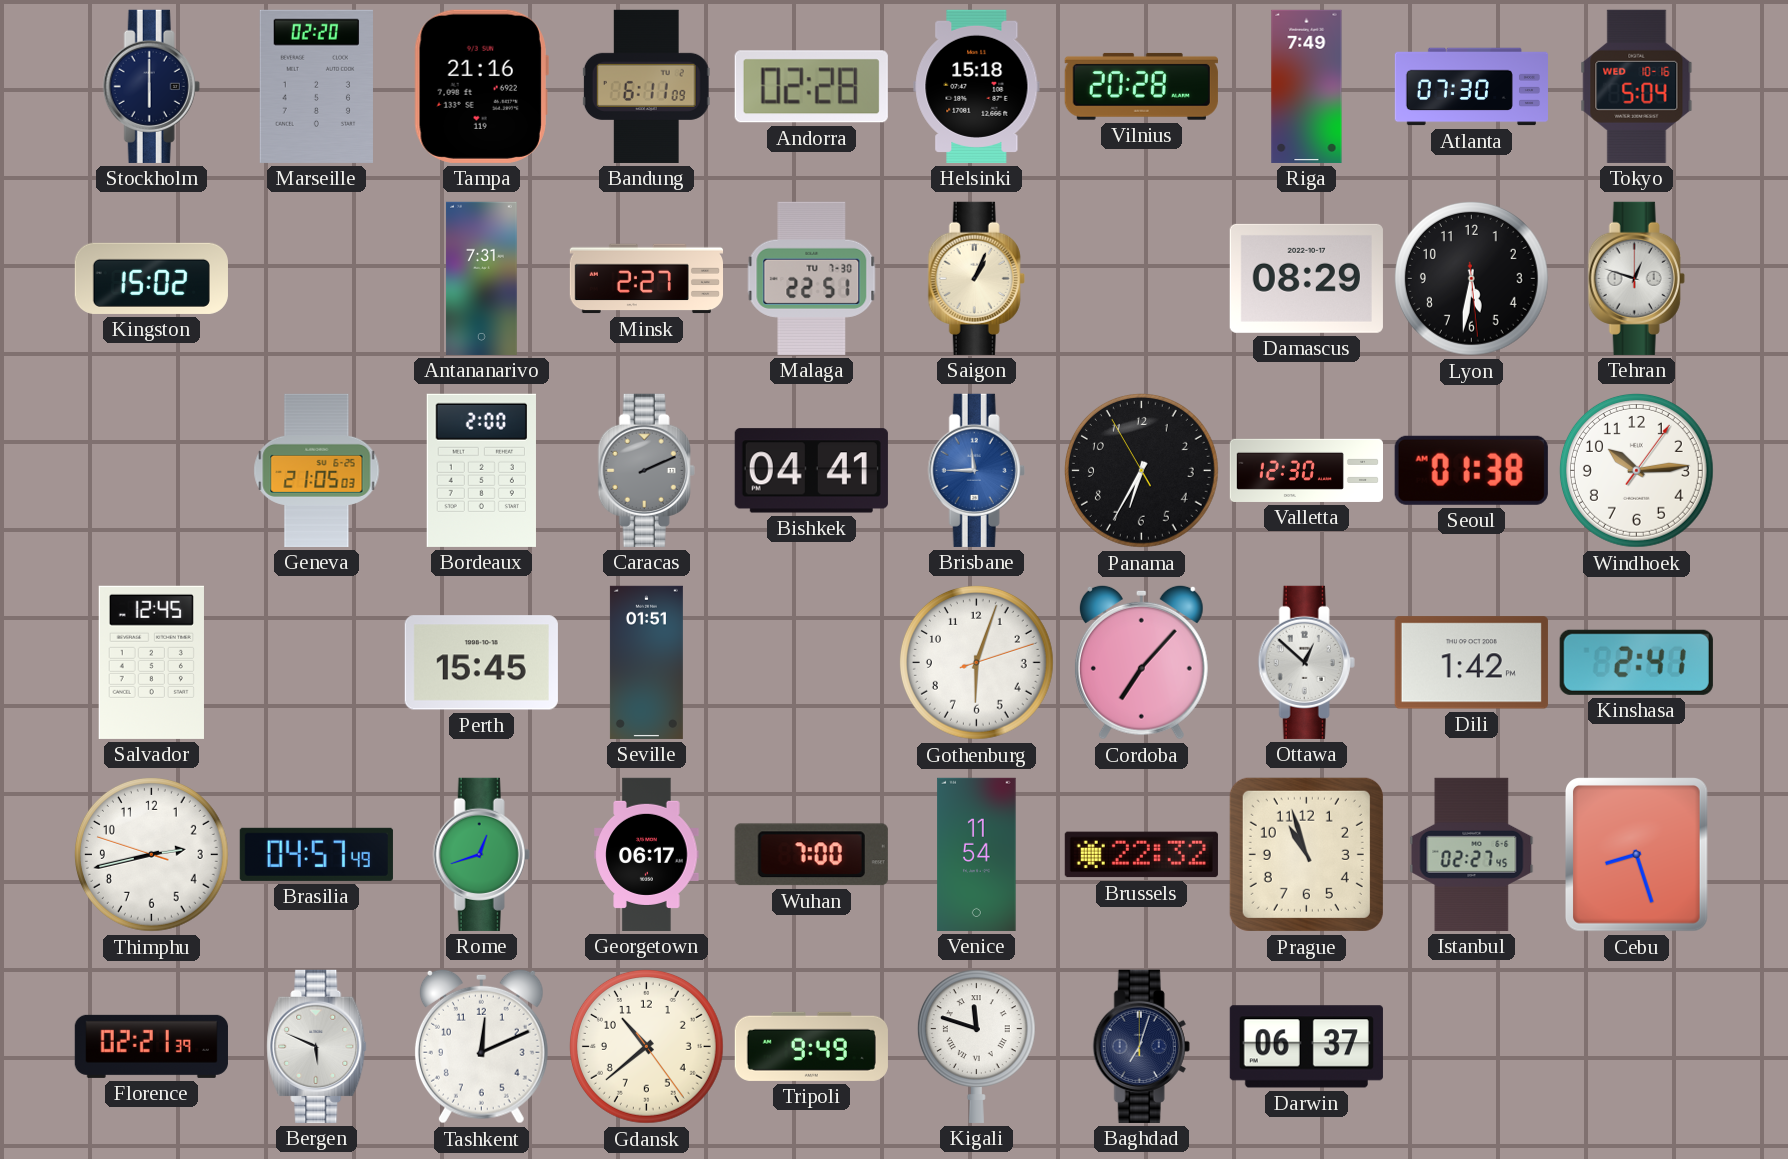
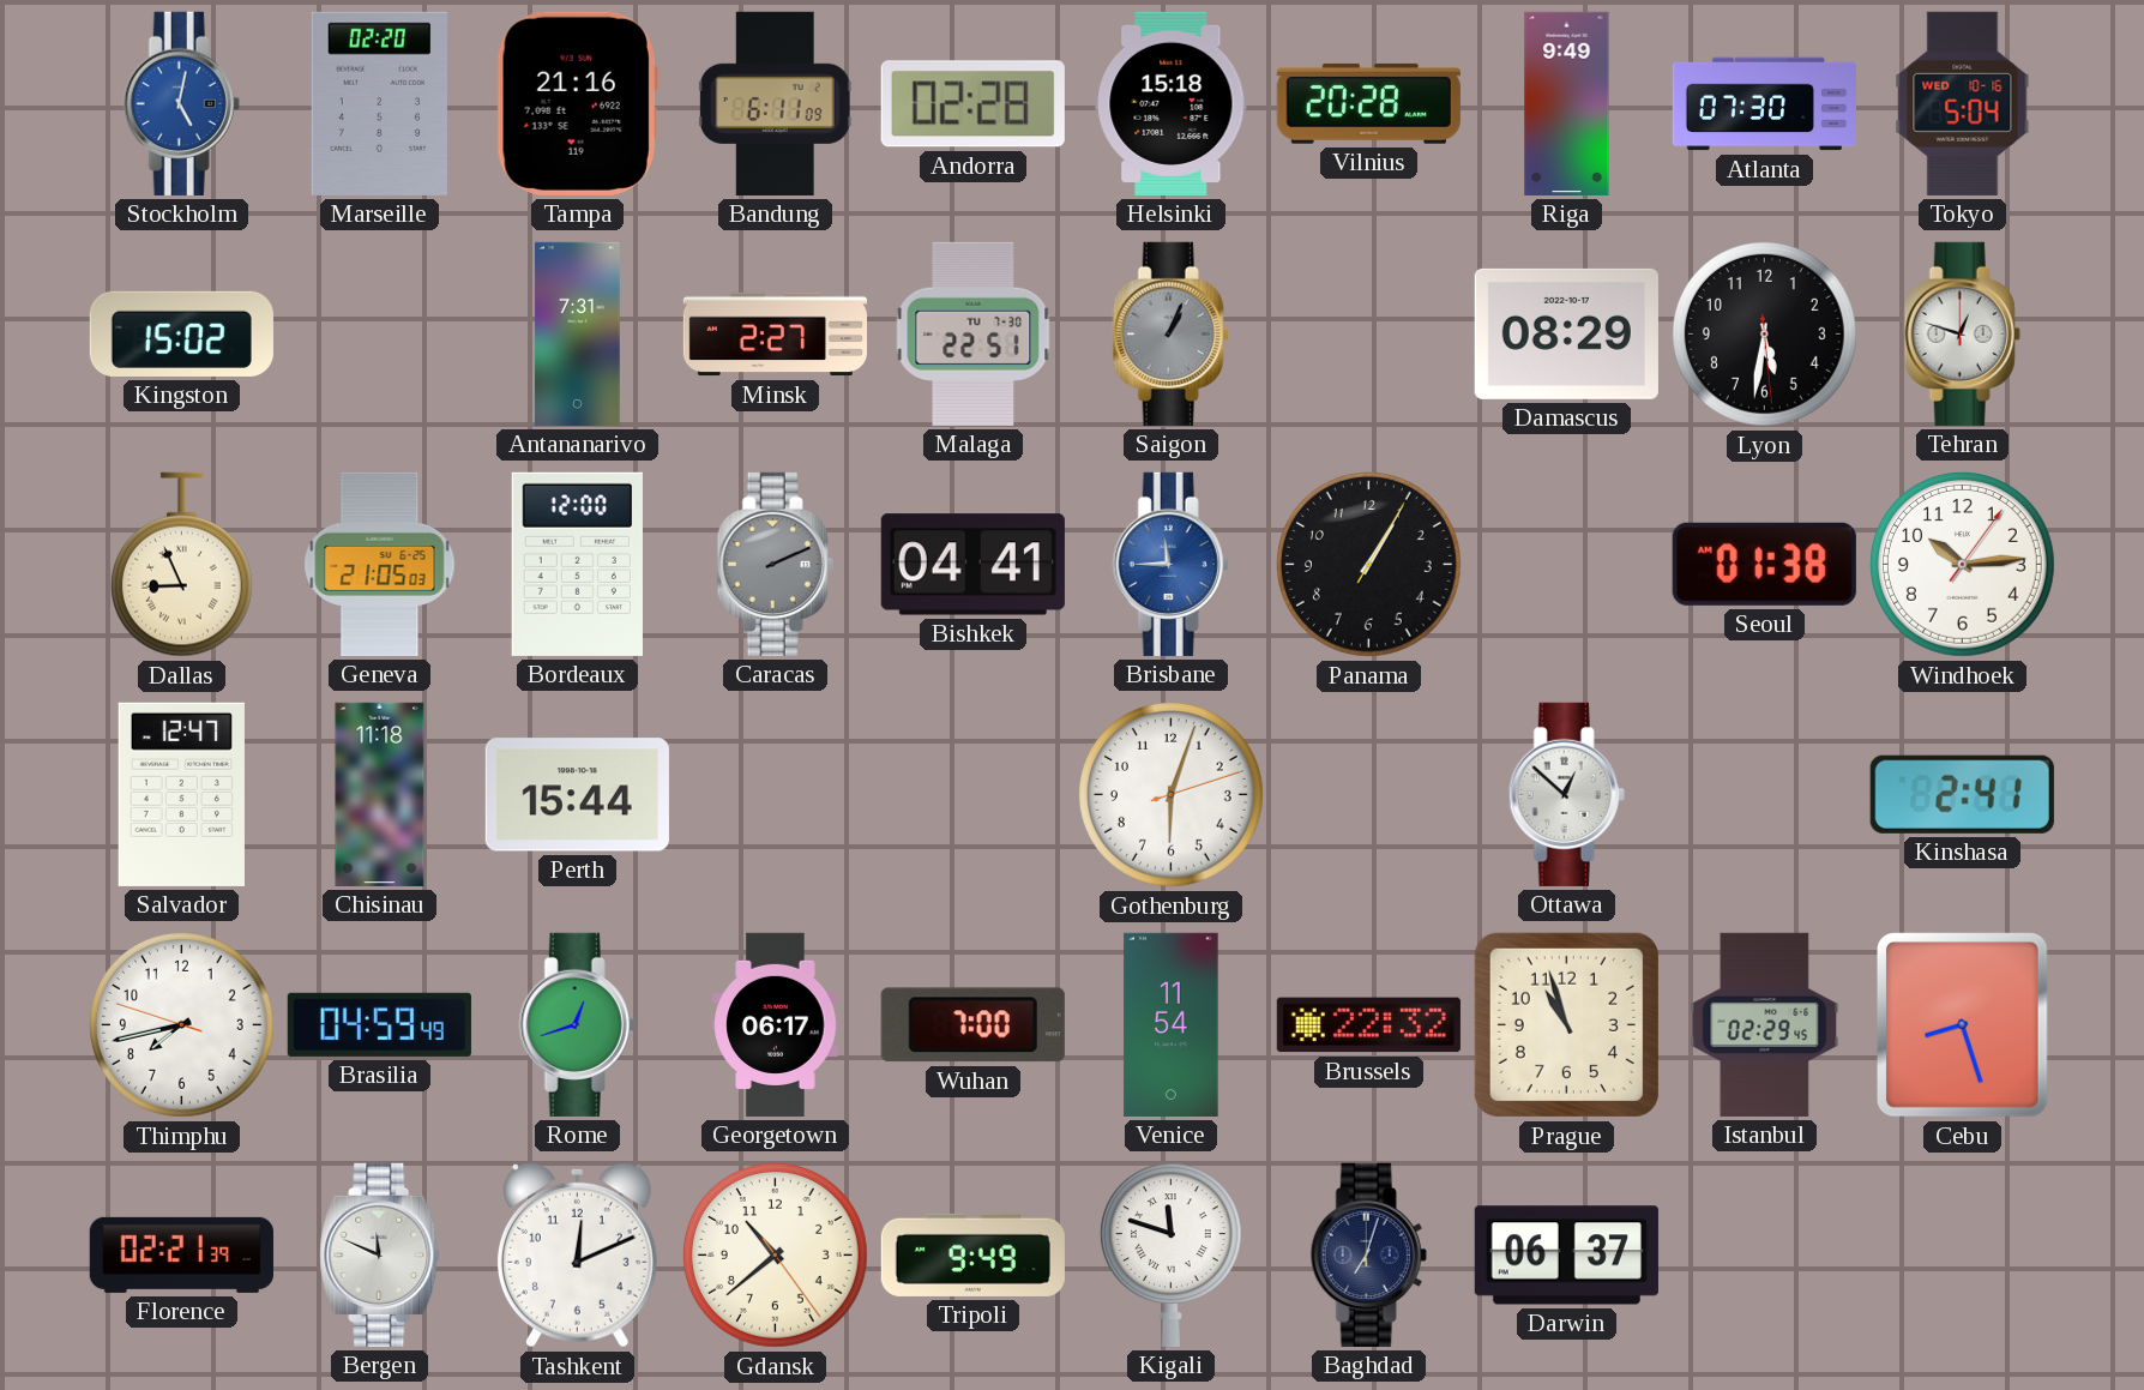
Stockholm: 6:00 -> 5:02 (181, 103)
Stockholm dial: navy -> blue (181, 103)
Riga: 7:49 -> 9:49 (1567, 103)
Saigon dial: cream -> grey (1170, 333)
Dallas: none -> 8:56 (181, 565)
Bordeaux: 2:00 -> 12:00 (577, 564)
Panama: 6:34 -> 1:05 (1368, 564)
Valletta: 12:30 -> none (1306, 470)
Salvador: 12:45 -> 12:47 (181, 794)
Chisinau: none -> 11:18 (380, 794)
Perth: 15:45 -> 15:44 (577, 795)
Seville: 01:51 -> none (646, 662)
Cordoba: 7:07 -> none (1141, 662)
Dili: 1:42 -> none (1471, 663)
Thimphu: 2:42 -> 7:42 (181, 1024)
Brasilia: 04:57 -> 04:59 (379, 1024)
Istanbul: 02:27 -> 02:29 (1765, 1024)
Bergen: 5:49 -> 11:49 (380, 1254)
